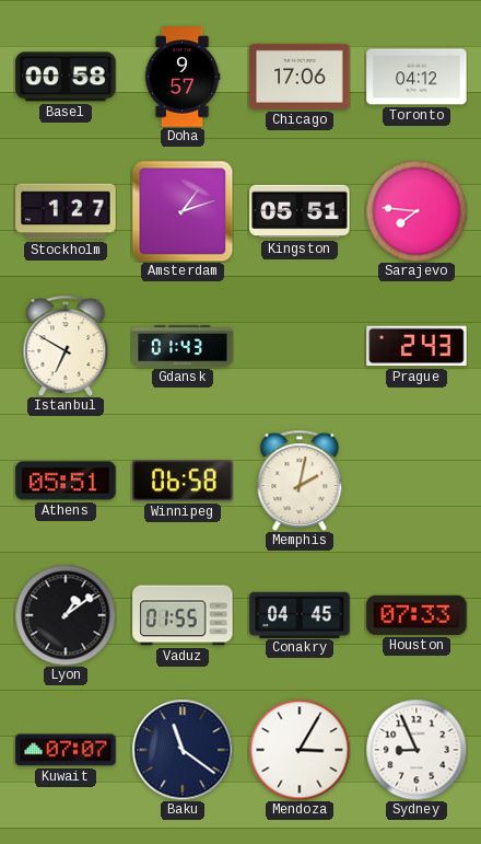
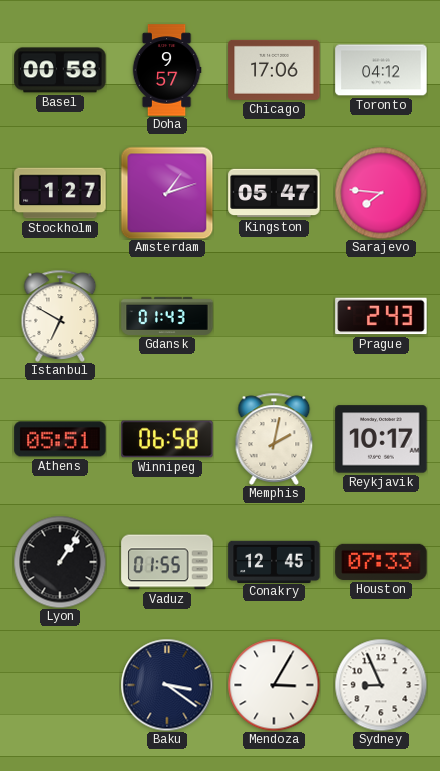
Kingston: 05:51 -> 05:47 (274, 193)
Reykjavik: none -> 10:17 (381, 439)
Lyon: 1:09 -> 1:06 (60, 562)
Conakry: 04:45 -> 12:45 (274, 561)
Kuwait: 07:07 -> none (66, 750)
Baku: 11:21 -> 3:21 (167, 685)
